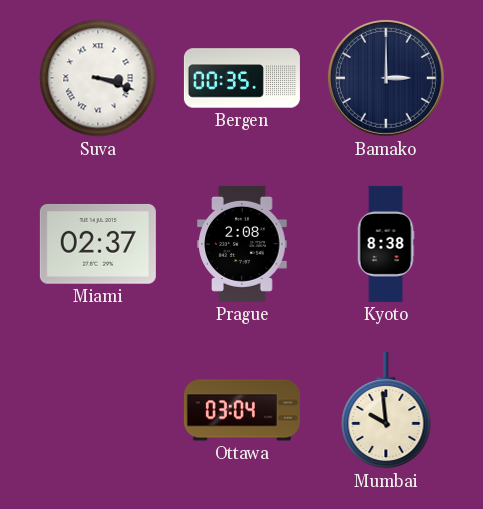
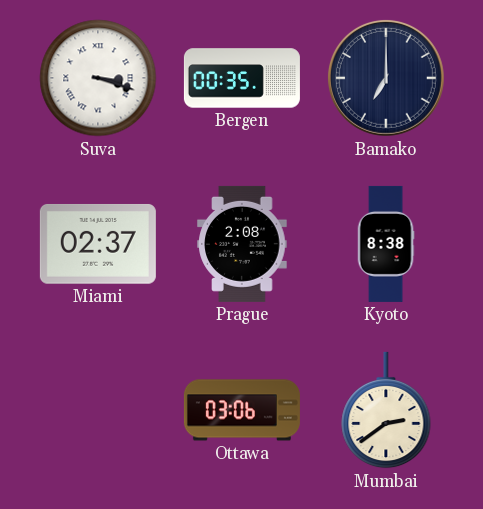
Bamako: 3:00 -> 7:00 (386, 78)
Ottawa: 03:04 -> 03:06 (242, 410)
Mumbai: 9:59 -> 2:39 (386, 410)
